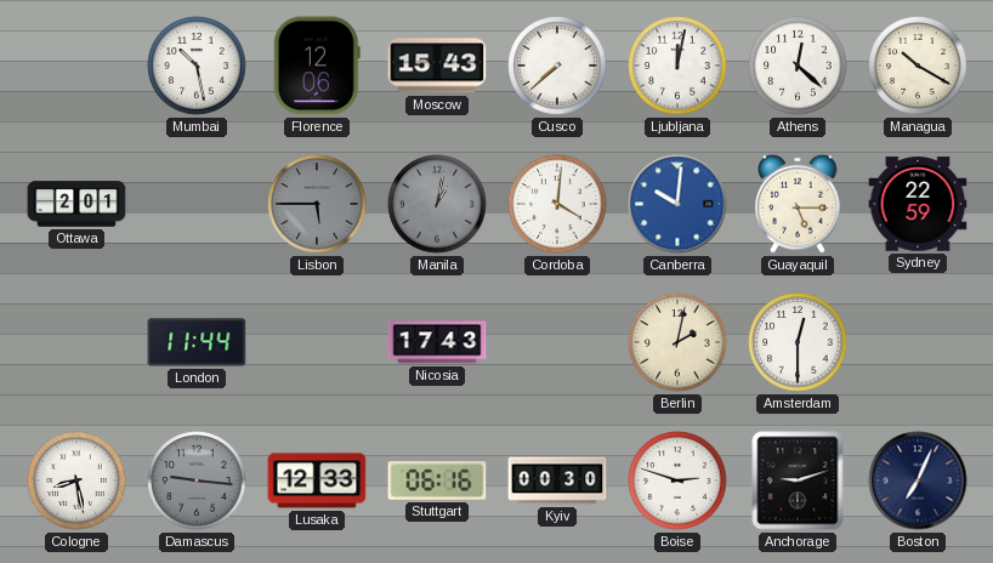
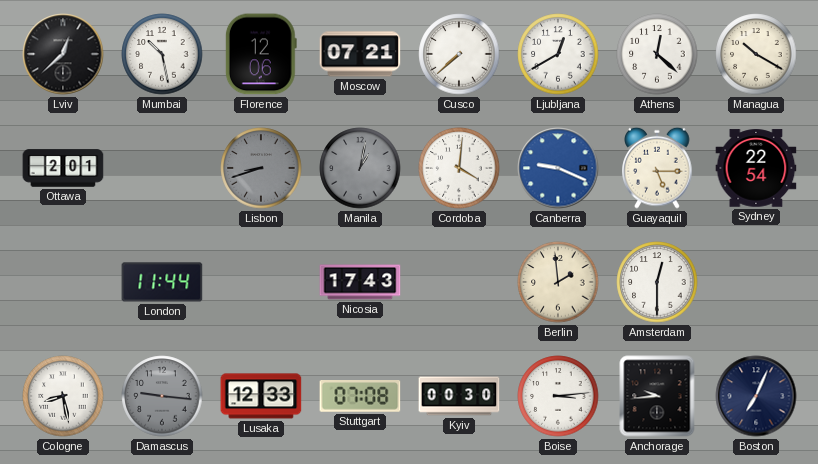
Lviv: none -> 12:38 (63, 54)
Moscow: 15:43 -> 07:21 (360, 54)
Ljubljana: 12:02 -> 12:40 (558, 54)
Lisbon: 5:45 -> 8:42 (261, 168)
Canberra: 10:01 -> 9:19 (558, 168)
Sydney: 22:59 -> 22:54 (756, 168)
Berlin: 2:02 -> 1:59 (558, 282)
Stuttgart: 06:16 -> 07:08 (360, 396)
Boise: 2:48 -> 3:14 (558, 396)
Anchorage: 9:12 -> 9:44 (657, 396)
